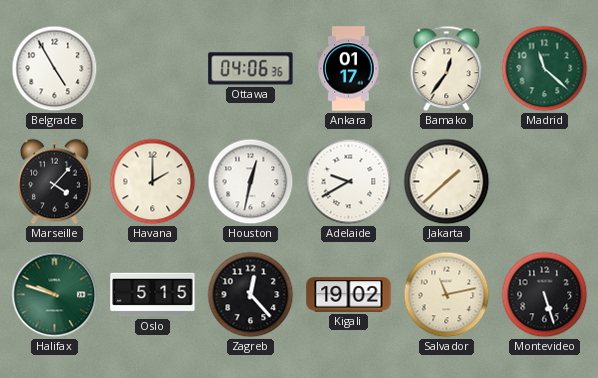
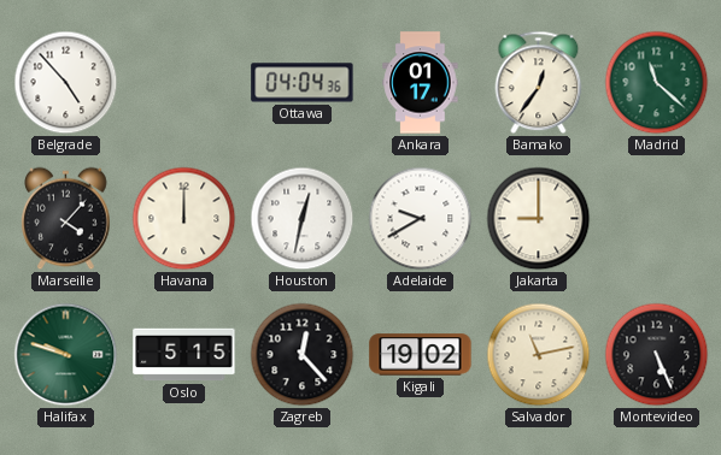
Belgrade: 4:55 -> 4:53 (66, 83)
Ottawa: 04:06 -> 04:04 (303, 83)
Havana: 2:00 -> 12:00 (184, 219)
Jakarta: 1:38 -> 9:00 (539, 219)
Montevideo: 5:27 -> 5:26 (657, 355)
